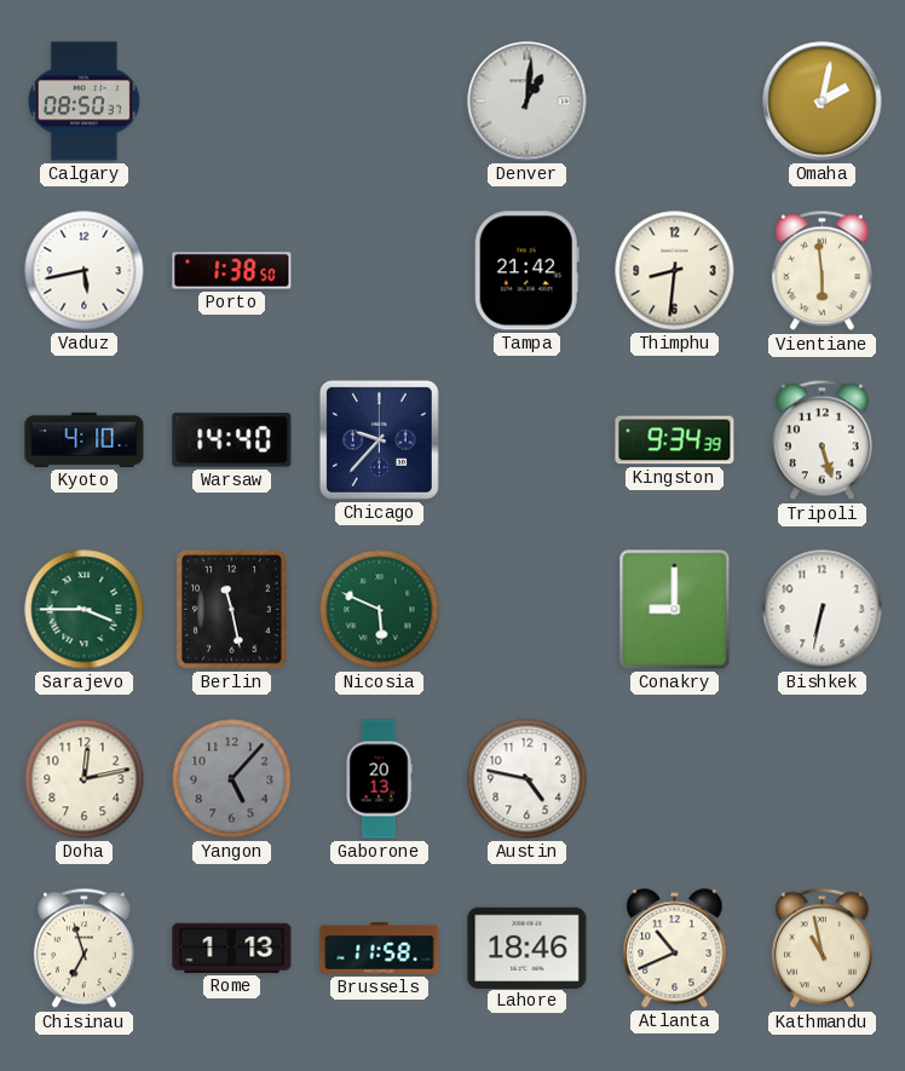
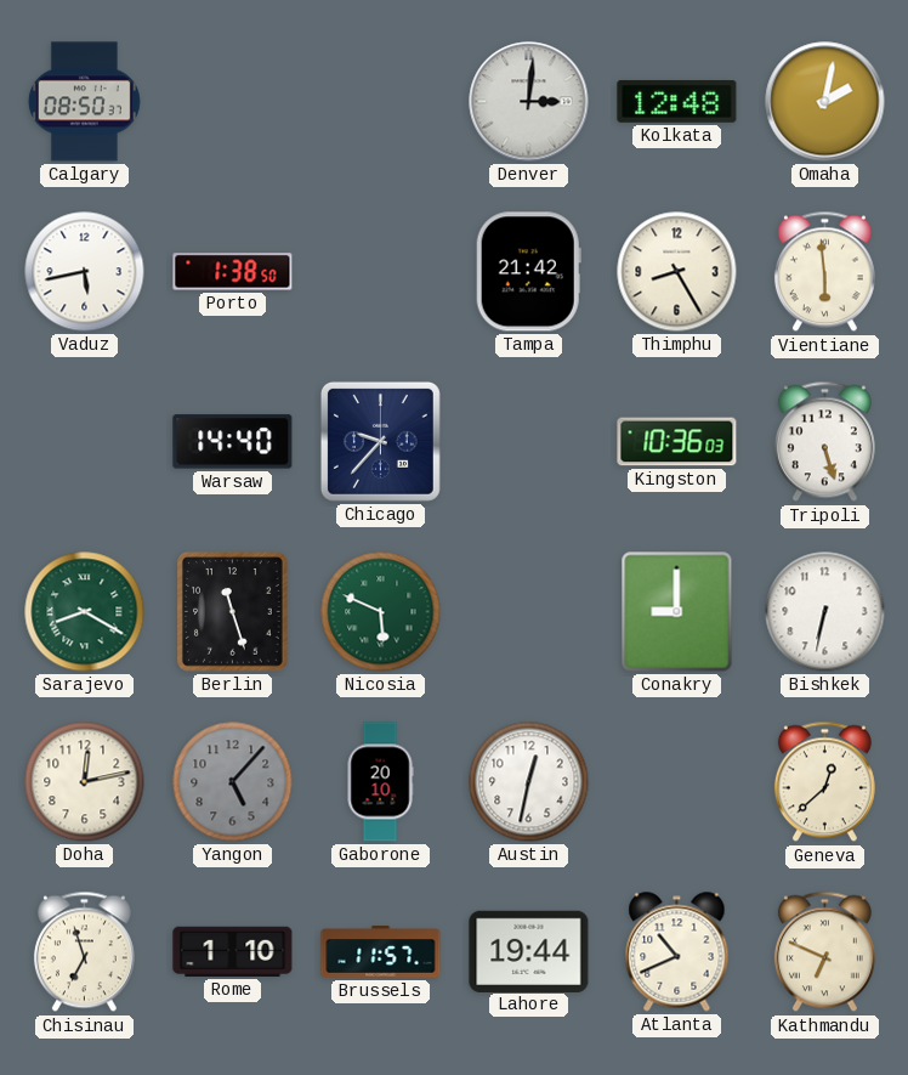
Denver: 1:01 -> 3:01 (529, 102)
Kolkata: none -> 12:48 (677, 101)
Thimphu: 8:31 -> 8:25 (677, 272)
Kyoto: 4:10 -> none (85, 439)
Kingston: 9:34 -> 10:36 (677, 442)
Sarajevo: 3:45 -> 8:20 (85, 612)
Berlin: 11:28 -> 11:27 (233, 612)
Gaborone: 20:13 -> 20:10 (380, 782)
Austin: 4:47 -> 12:32 (529, 782)
Geneva: none -> 12:38 (824, 782)
Rome: 1:13 -> 1:10 (233, 951)
Brussels: 11:58 -> 11:57 (381, 952)
Lahore: 18:46 -> 19:44 (529, 951)
Kathmandu: 10:58 -> 6:49 (824, 952)
